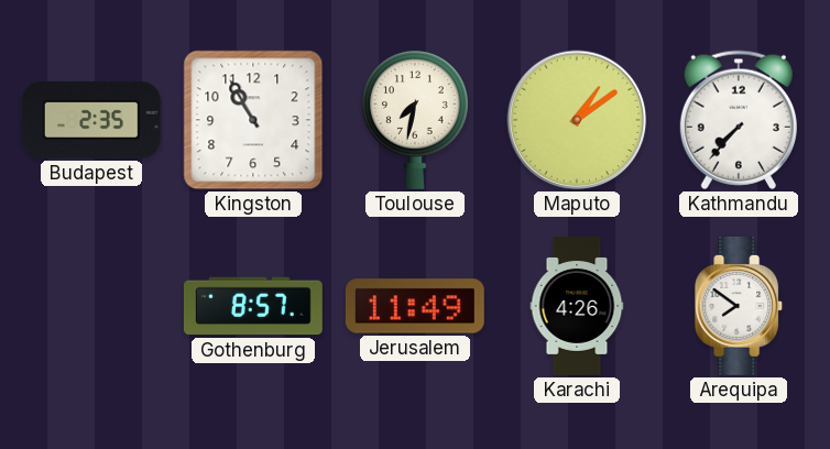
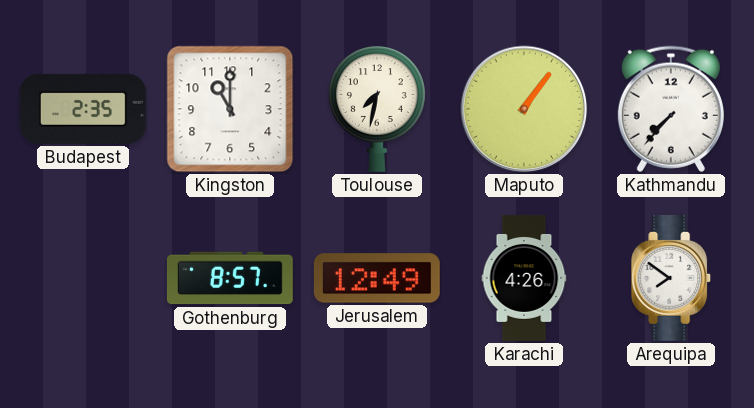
Kingston: 10:55 -> 11:00 (230, 109)
Maputo: 1:09 -> 1:06 (524, 109)
Jerusalem: 11:49 -> 12:49 (377, 278)
